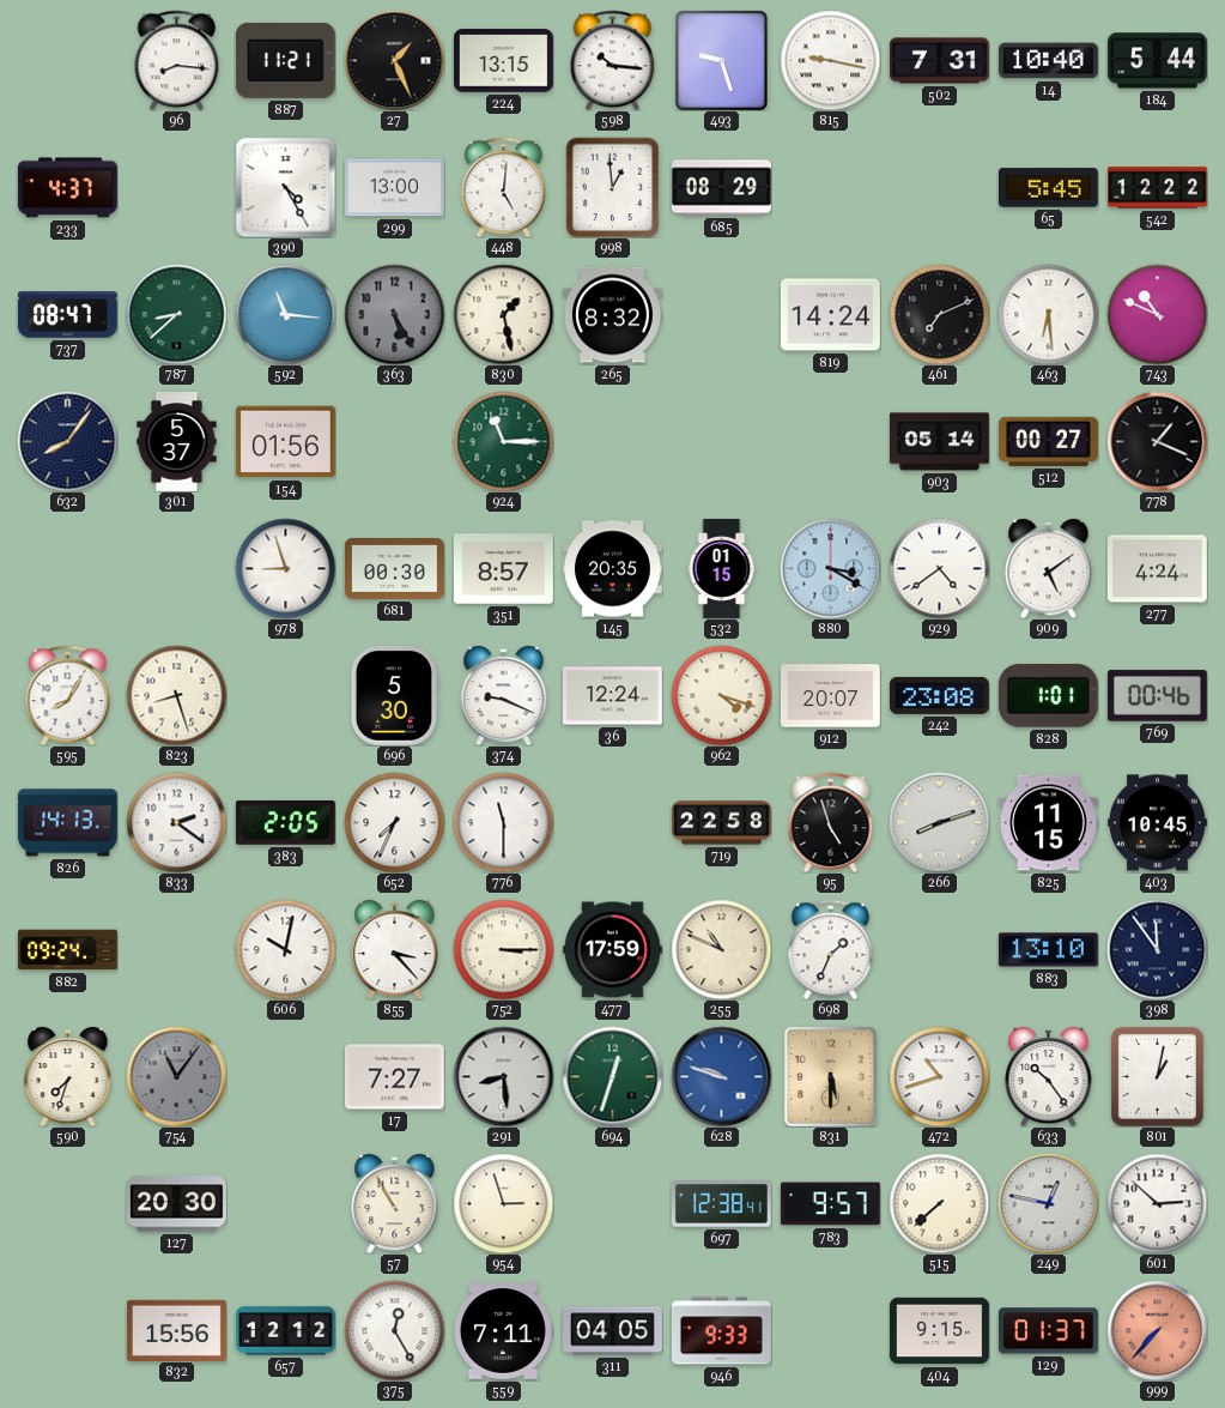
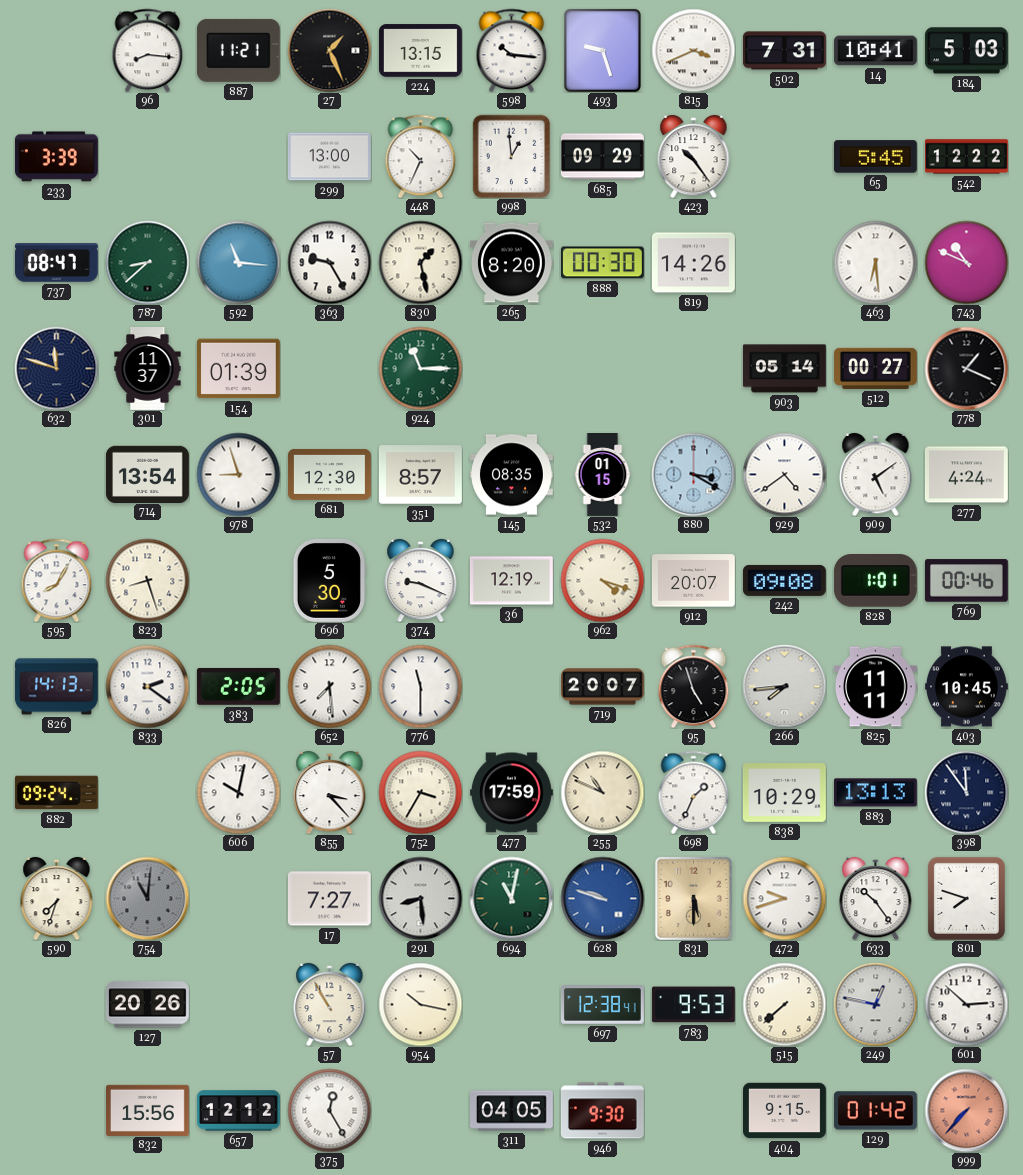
815: 9:17 -> 3:41 (693, 50)
14: 10:40 -> 10:41 (875, 51)
184: 5:44 -> 5:03 (966, 51)
233: 4:37 -> 3:39 (56, 157)
390: 4:25 -> none (285, 187)
448: 5:01 -> 10:34 (421, 156)
685: 08:29 -> 09:29 (602, 157)
423: none -> 10:24 (694, 156)
363: 5:25 -> 9:25 (329, 262)
363 dial: grey -> white (329, 262)
265: 8:32 -> 8:20 (511, 263)
888: none -> 00:30 (602, 263)
819: 14:24 -> 14:26 (693, 263)
461: 7:11 -> none (939, 314)
632: 8:06 -> 11:48 (56, 368)
301: 5:37 -> 11:37 (148, 369)
154: 01:56 -> 01:39 (238, 369)
714: none -> 13:54 (147, 474)
681: 00:30 -> 12:30 (330, 474)
145: 20:35 -> 08:35 (512, 475)
36: 12:24 -> 12:19 (511, 581)
242: 23:08 -> 09:08 (784, 580)
652: 7:34 -> 7:29 (329, 686)
719: 22:58 -> 20:07 (603, 687)
266: 8:12 -> 7:44 (784, 686)
825: 11:15 -> 11:11 (875, 687)
752: 3:15 -> 3:35 (420, 792)
838: none -> 10:29 (784, 793)
883: 13:10 -> 13:13 (875, 793)
754: 11:06 -> 11:01 (147, 898)
694: 12:33 -> 11:02 (511, 898)
472: 10:42 -> 9:42 (784, 898)
801: 1:02 -> 7:48 (966, 898)
127: 20:30 -> 20:26 (147, 1005)
954: 2:57 -> 10:17 (420, 1004)
783: 9:57 -> 9:53 (693, 1005)
559: 7:11 -> none (504, 1331)
946: 9:33 -> 9:30 (602, 1111)
129: 01:37 -> 01:42 (875, 1111)
